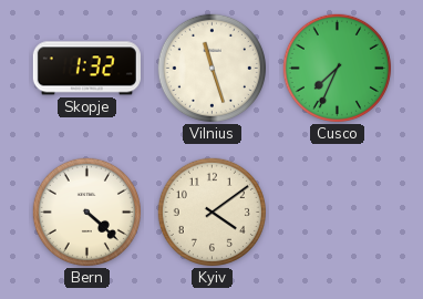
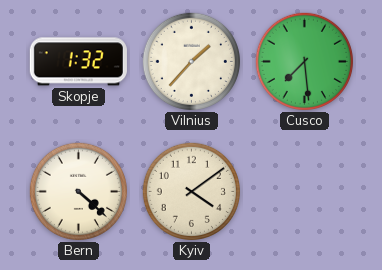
Vilnius: 11:27 -> 1:37 (191, 61)
Cusco: 7:34 -> 7:29 (304, 61)
